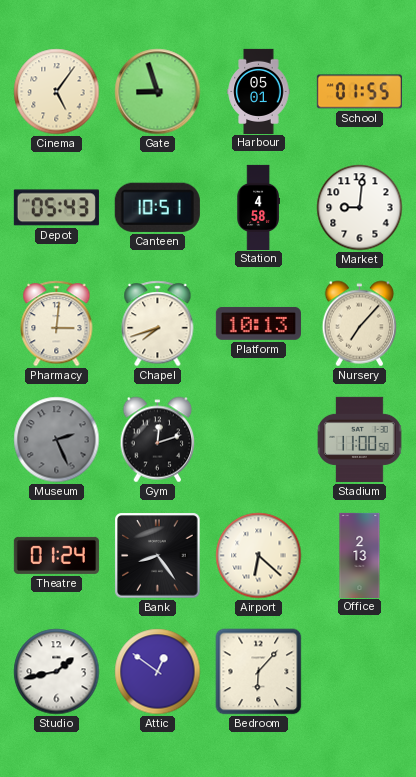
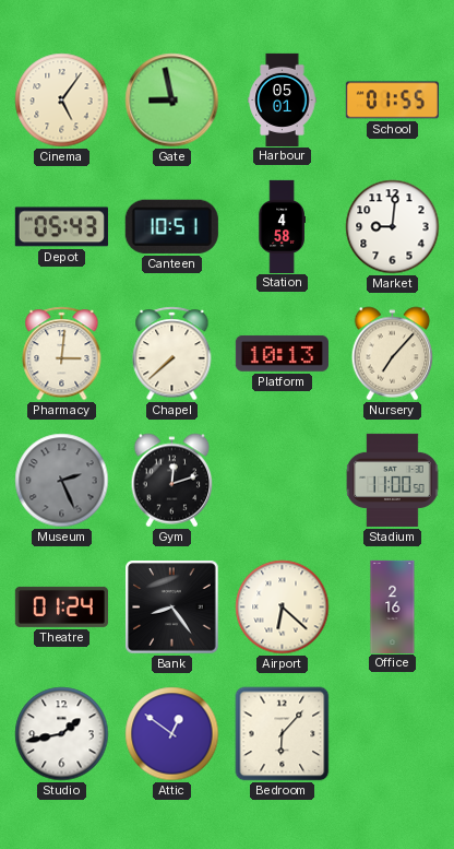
Gate: 8:57 -> 8:58 (172, 101)
Chapel: 7:42 -> 7:38 (172, 354)
Office: 2:13 -> 2:16 (393, 606)
